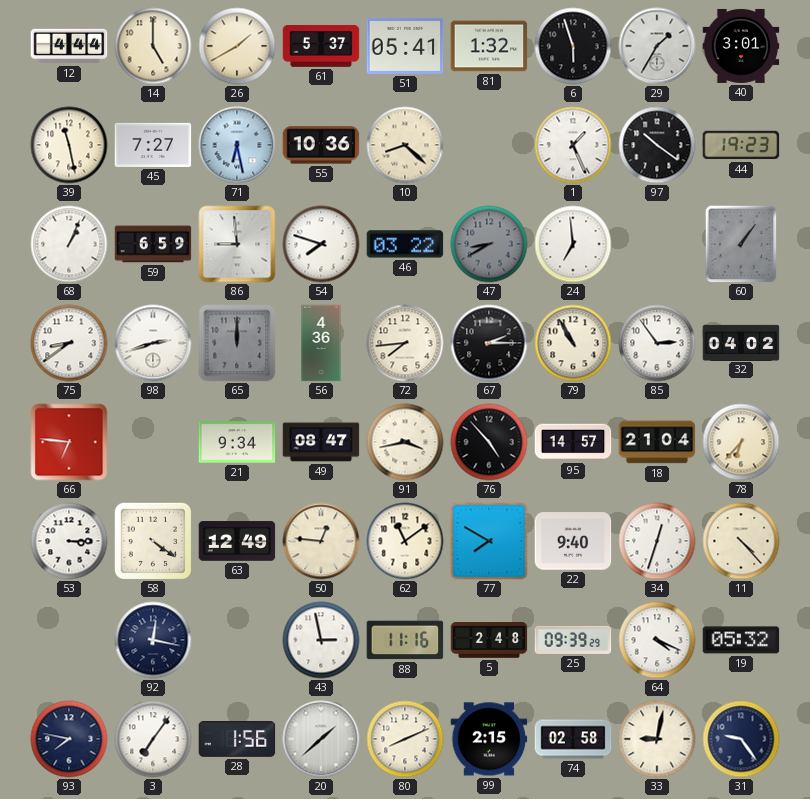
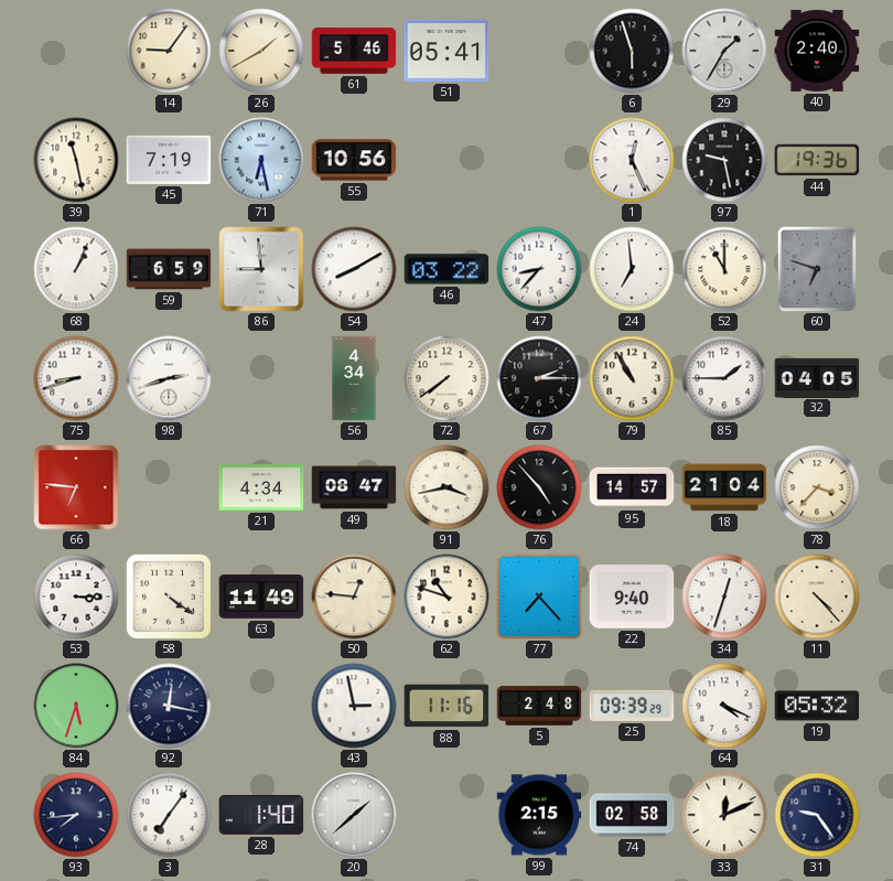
12: 4:44 -> none (69, 46)
14: 5:00 -> 9:06 (169, 51)
61: 5:37 -> 5:46 (354, 52)
81: 1:32 -> none (489, 46)
40: 3:01 -> 2:40 (817, 51)
45: 7:27 -> 7:19 (169, 160)
55: 10:36 -> 10:56 (354, 160)
10: 8:22 -> none (405, 145)
1: 1:26 -> 12:26 (632, 160)
97: 10:21 -> 9:28 (724, 160)
44: 19:23 -> 19:36 (817, 160)
54: 7:48 -> 8:10 (354, 269)
47: 8:40 -> 8:37 (539, 269)
47 dial: grey -> white (539, 269)
52: none -> 11:00 (724, 269)
60: 1:06 -> 6:48 (817, 269)
75: 8:39 -> 8:42 (76, 378)
65: 12:00 -> none (237, 343)
56: 4:36 -> 4:34 (354, 378)
72: 7:44 -> 7:39 (446, 378)
85: 2:54 -> 1:45 (724, 378)
32: 04:02 -> 04:05 (817, 377)
21: 9:34 -> 4:34 (261, 487)
78: 6:37 -> 3:37 (817, 487)
63: 12:49 -> 11:49 (261, 597)
62: 11:09 -> 10:48 (446, 597)
77: 7:50 -> 7:23 (539, 597)
84: none -> 5:33 (76, 706)
93: 7:47 -> 7:44 (76, 815)
28: 1:56 -> 1:40 (261, 815)
80: 8:11 -> none (405, 739)
33: 9:02 -> 12:11 (724, 815)
